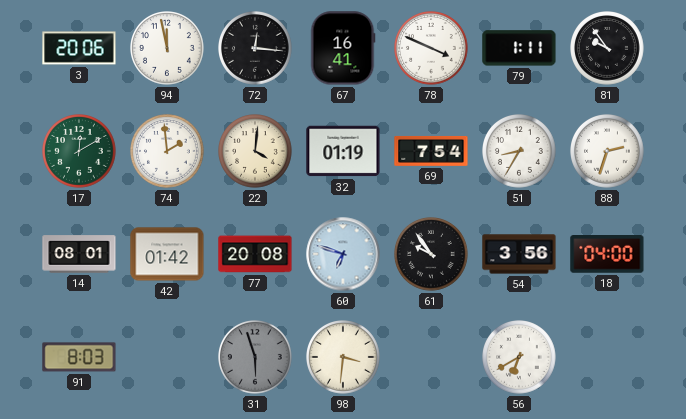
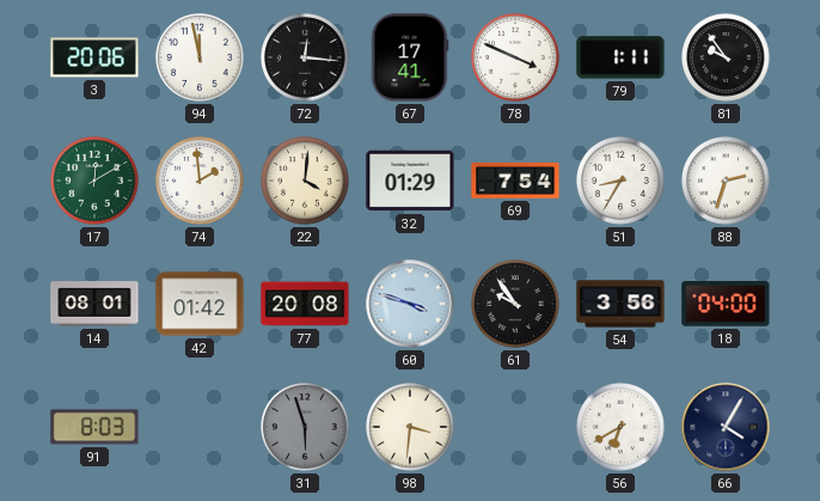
67: 16:41 -> 17:41 (410, 57)
32: 01:19 -> 01:29 (410, 181)
60: 6:48 -> 3:48 (410, 304)
66: none -> 4:05 (726, 427)
